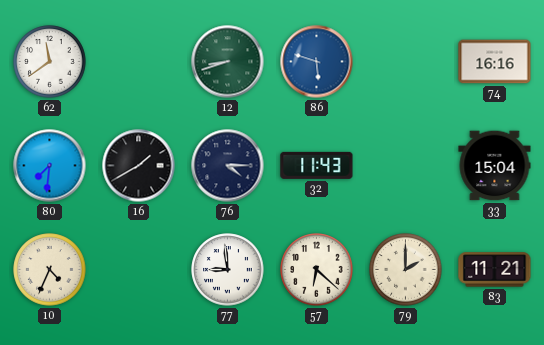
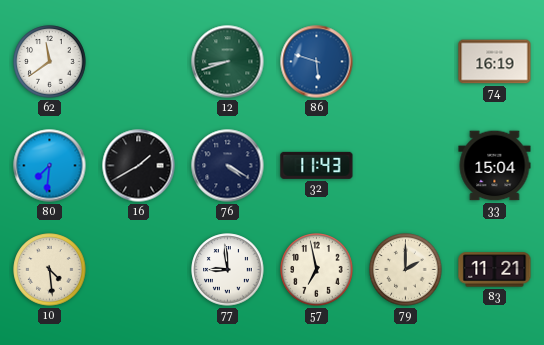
74: 16:16 -> 16:19 (495, 62)
76: 4:15 -> 4:20 (228, 166)
10: 4:34 -> 4:29 (50, 270)
57: 6:22 -> 6:58 (317, 270)
